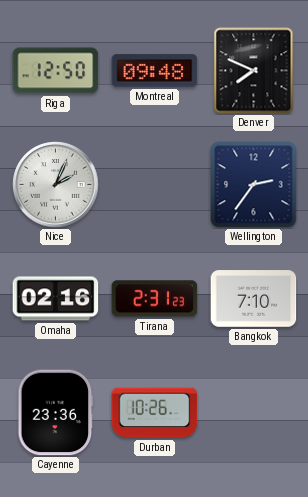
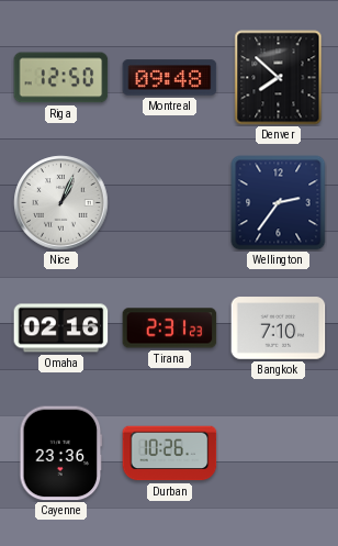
Denver: 7:49 -> 7:52 (279, 78)
Nice: 2:04 -> 1:04 (61, 203)
